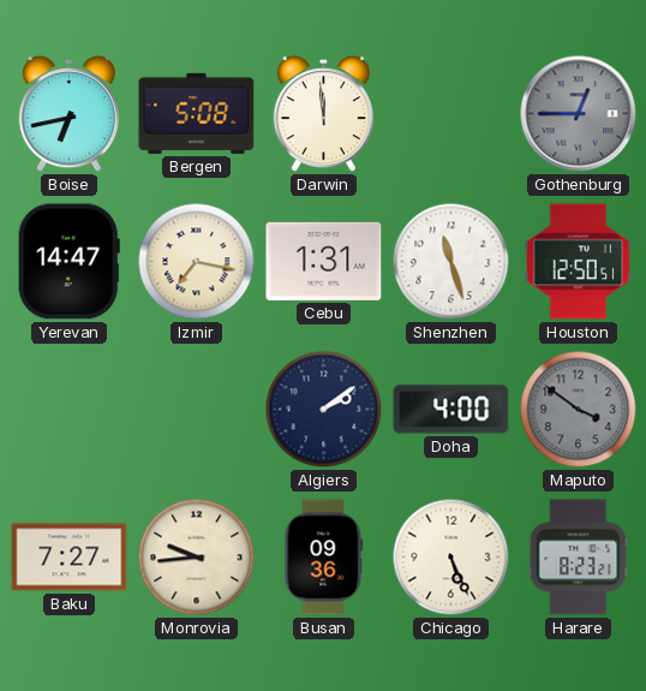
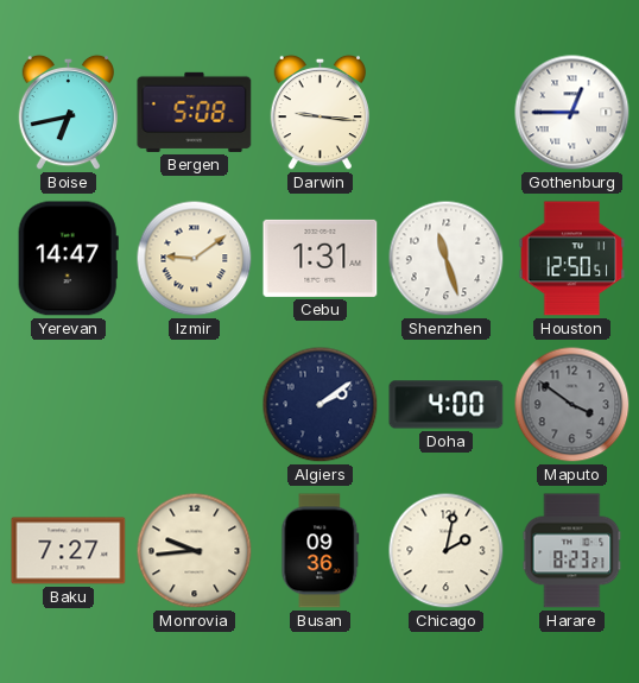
Darwin: 11:59 -> 9:16 (319, 113)
Gothenburg dial: grey -> white (572, 113)
Izmir: 7:17 -> 9:09 (195, 259)
Chicago: 5:26 -> 2:02 (447, 551)
